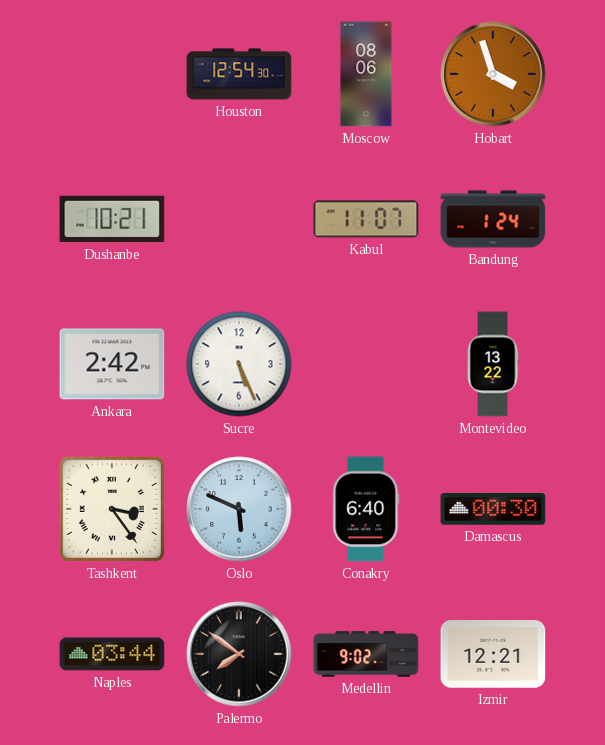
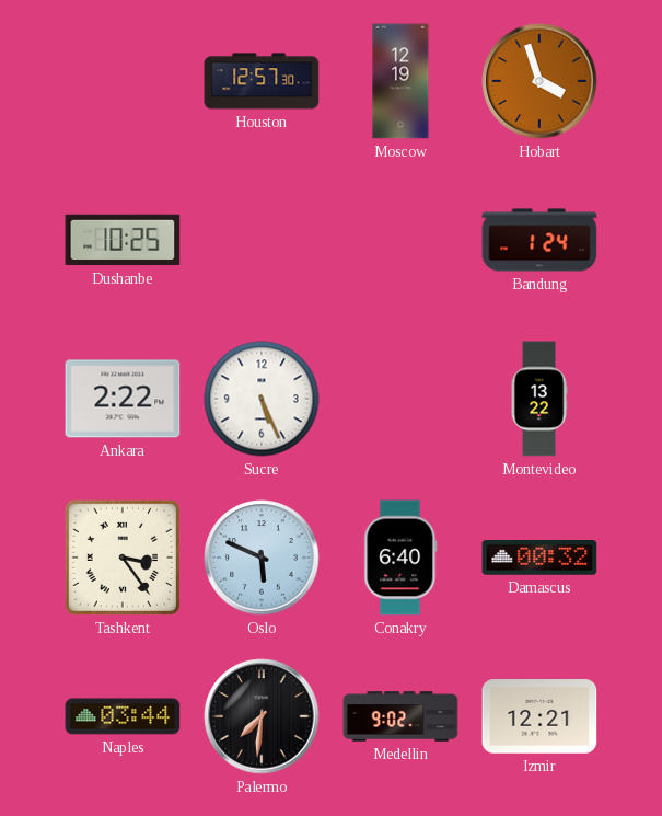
Houston: 12:54 -> 12:57 (262, 81)
Moscow: 08:06 -> 12:19 (400, 81)
Dushanbe: 10:21 -> 10:25 (123, 240)
Kabul: 11:07 -> none (366, 219)
Ankara: 2:42 -> 2:22 (123, 399)
Damascus: 00:30 -> 00:32 (539, 558)
Palermo: 7:51 -> 7:31 (262, 716)
